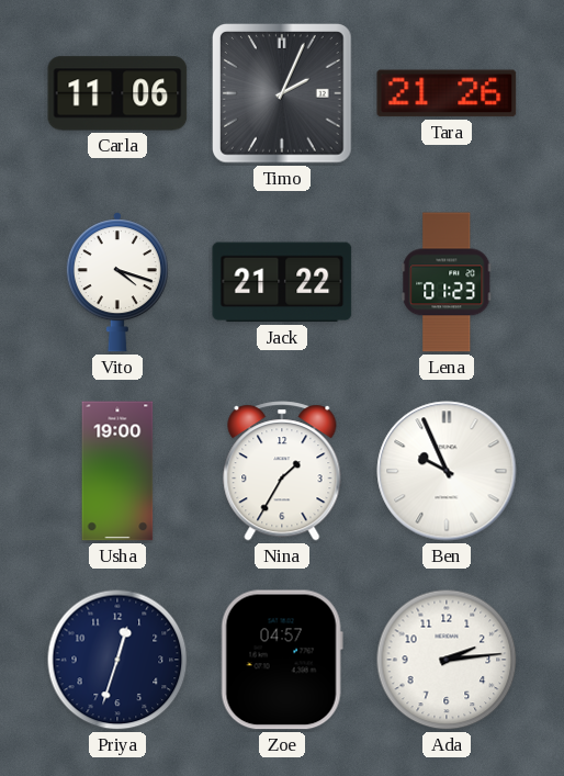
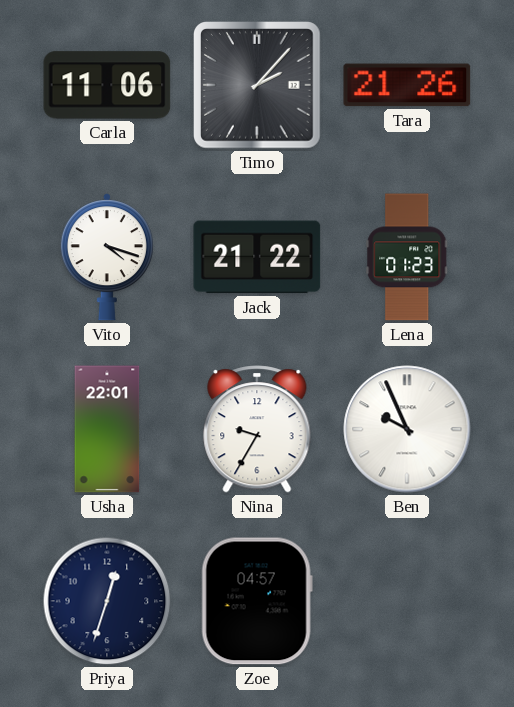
Timo: 2:04 -> 2:07 (258, 86)
Usha: 19:00 -> 22:01 (107, 429)
Nina: 1:35 -> 9:35 (257, 429)
Ada: 2:14 -> none (447, 660)
